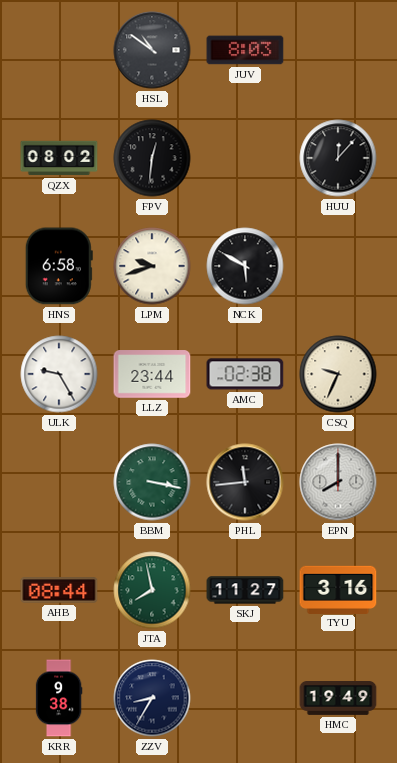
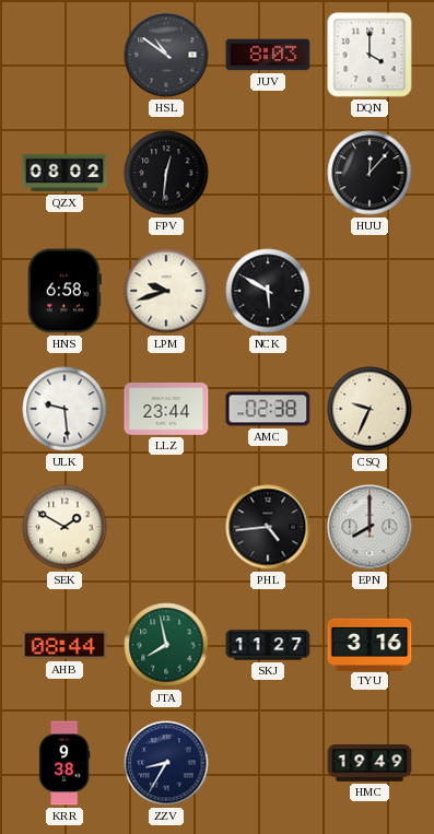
DQN: none -> 4:00 (370, 55)
ULK: 9:25 -> 9:29 (64, 409)
SEK: none -> 1:50 (64, 527)
BBM: 3:17 -> none (152, 482)
PHL: 11:44 -> 4:44 (268, 527)
